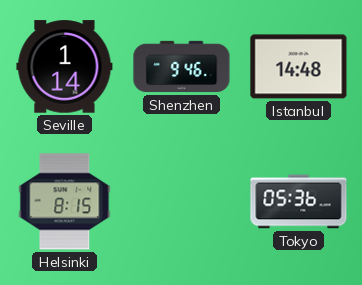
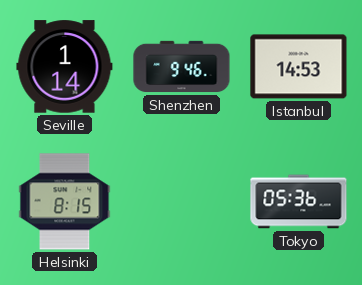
Istanbul: 14:48 -> 14:53 (299, 67)
